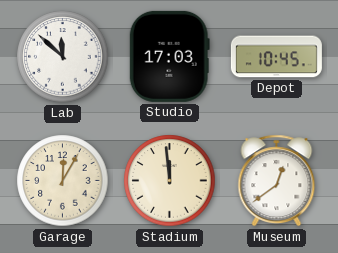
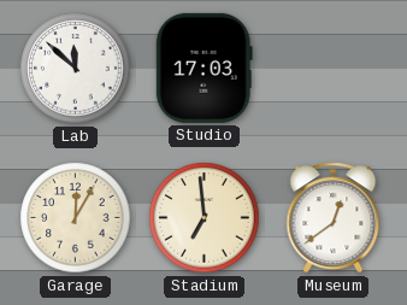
Depot: 10:45 -> none (276, 57)
Stadium: 11:59 -> 6:59 (205, 218)
